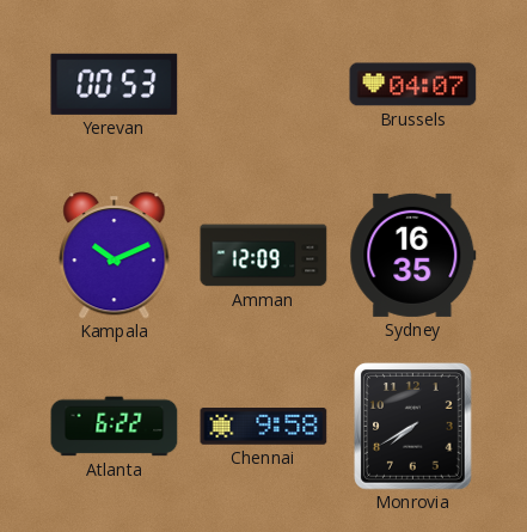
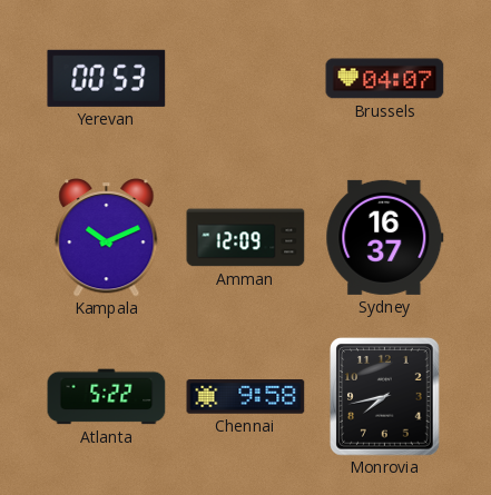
Sydney: 16:35 -> 16:37 (385, 237)
Atlanta: 6:22 -> 5:22 (107, 397)
Monrovia: 7:40 -> 7:43 (385, 397)
